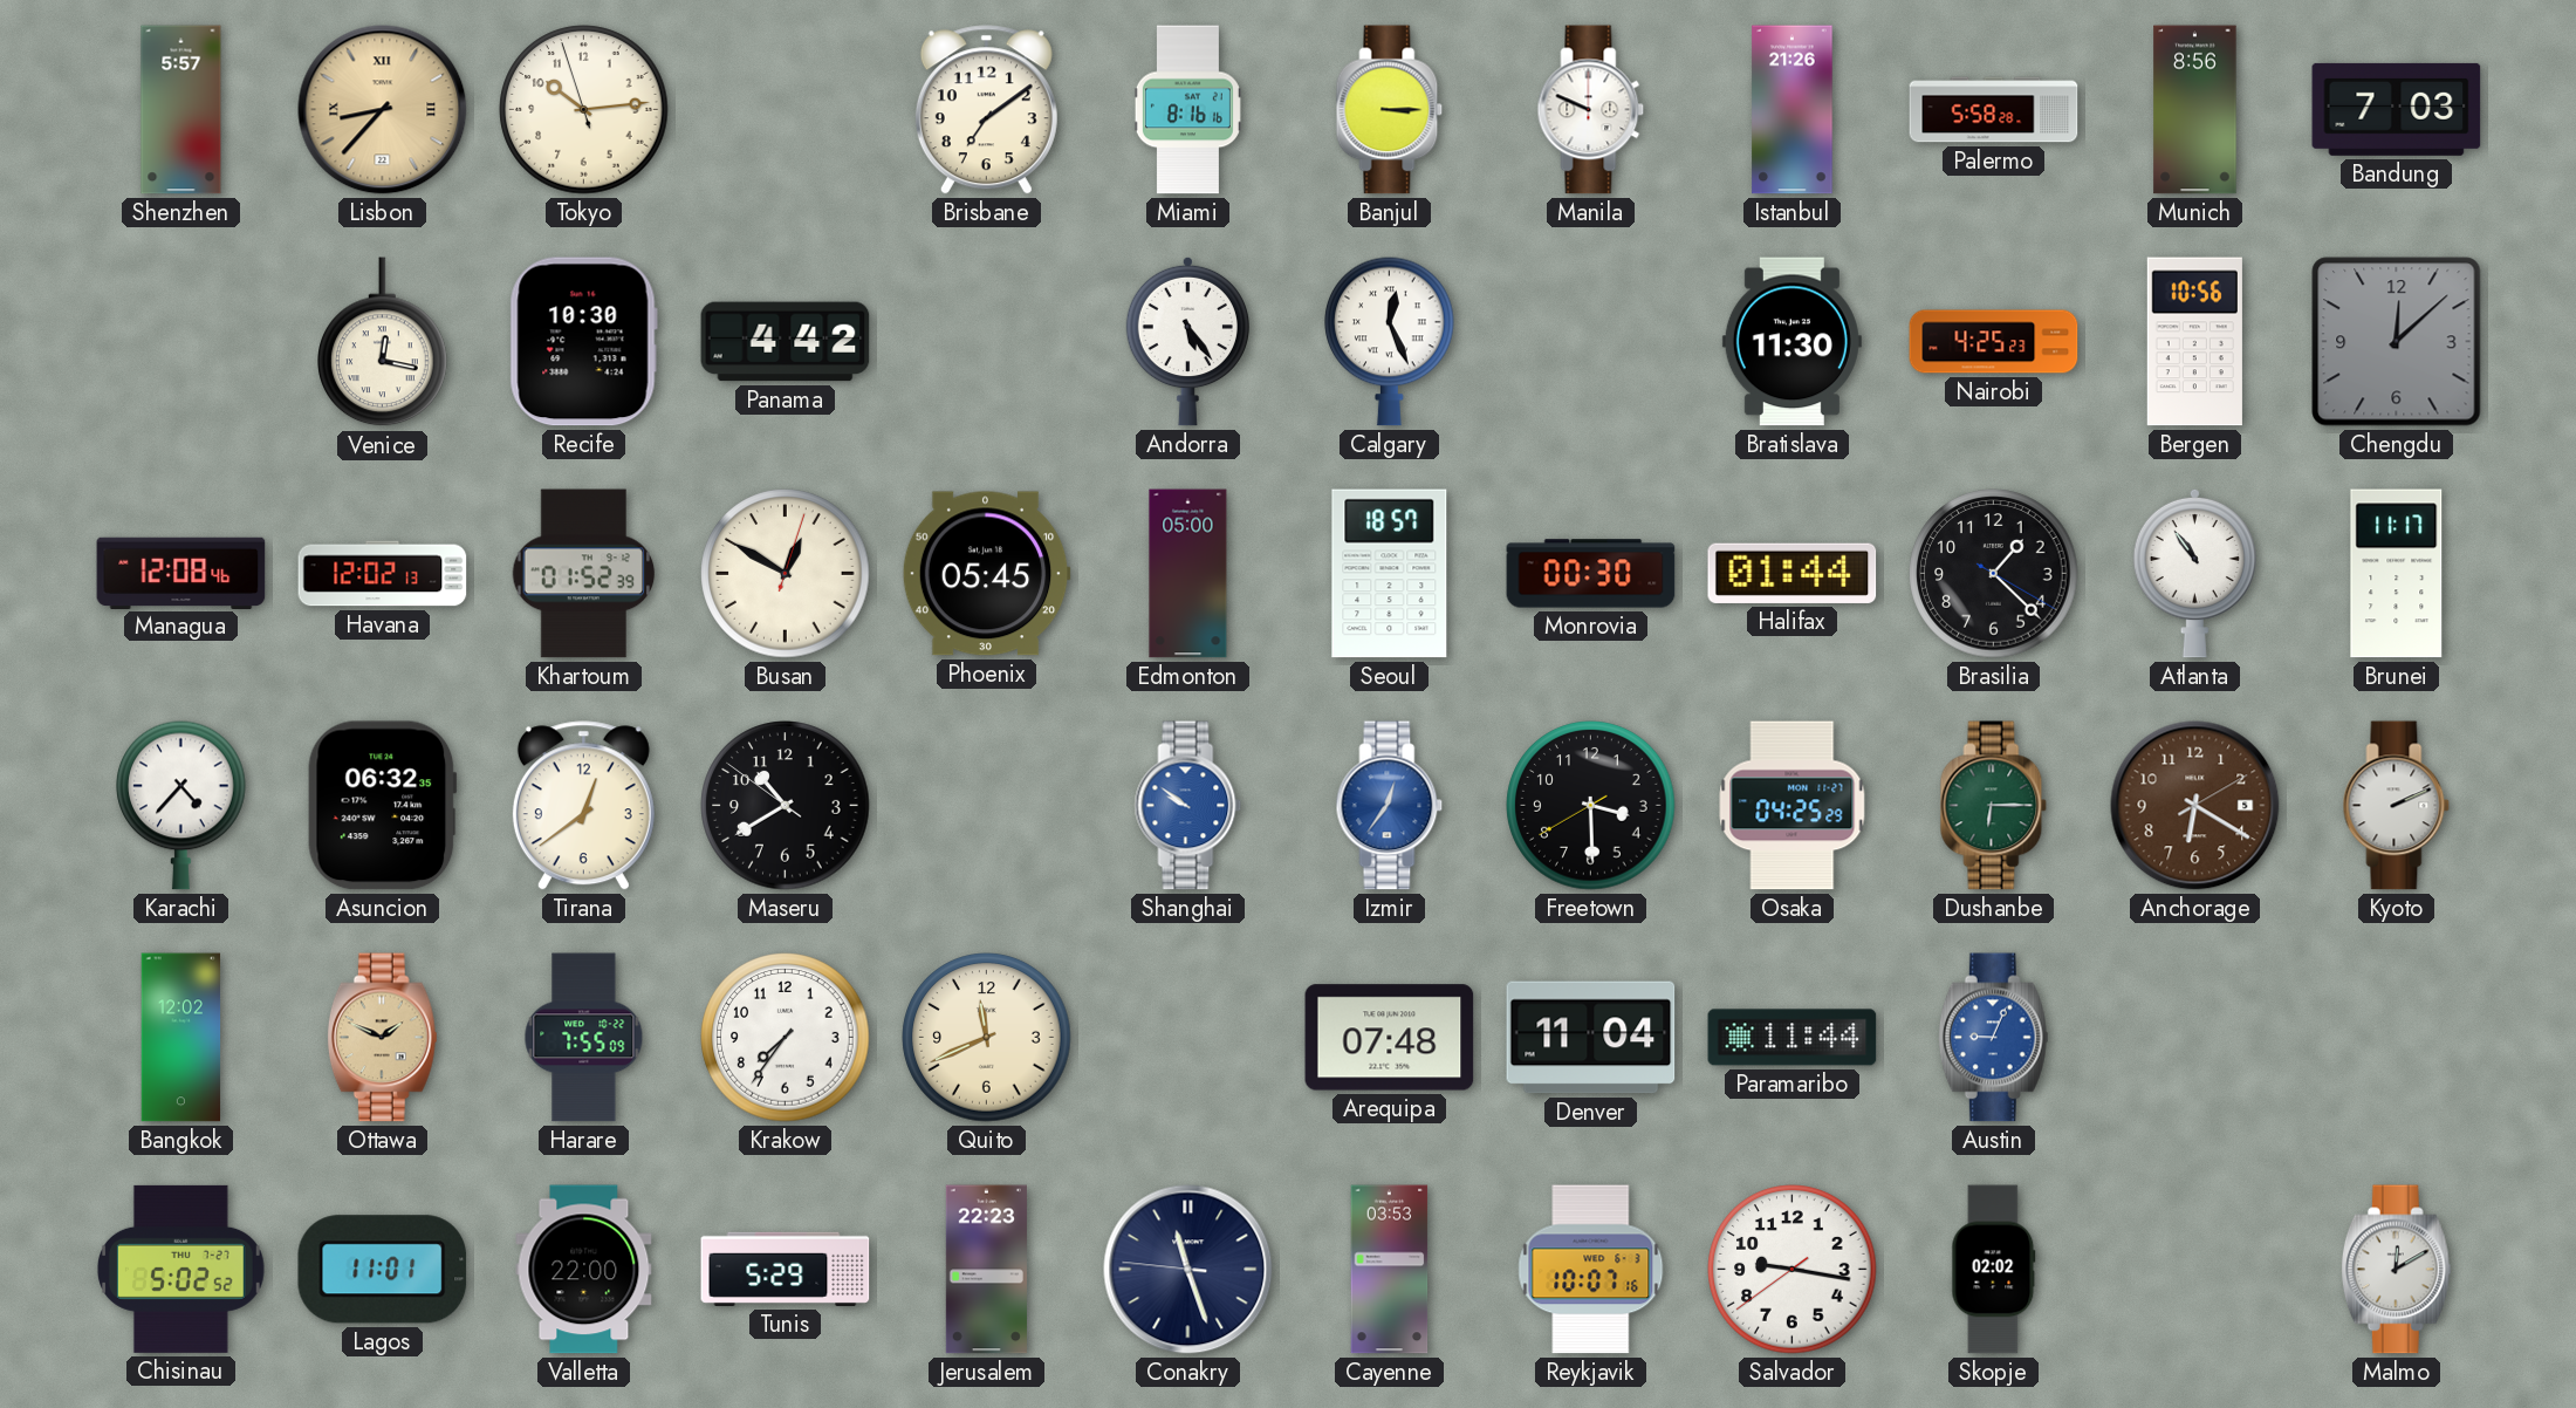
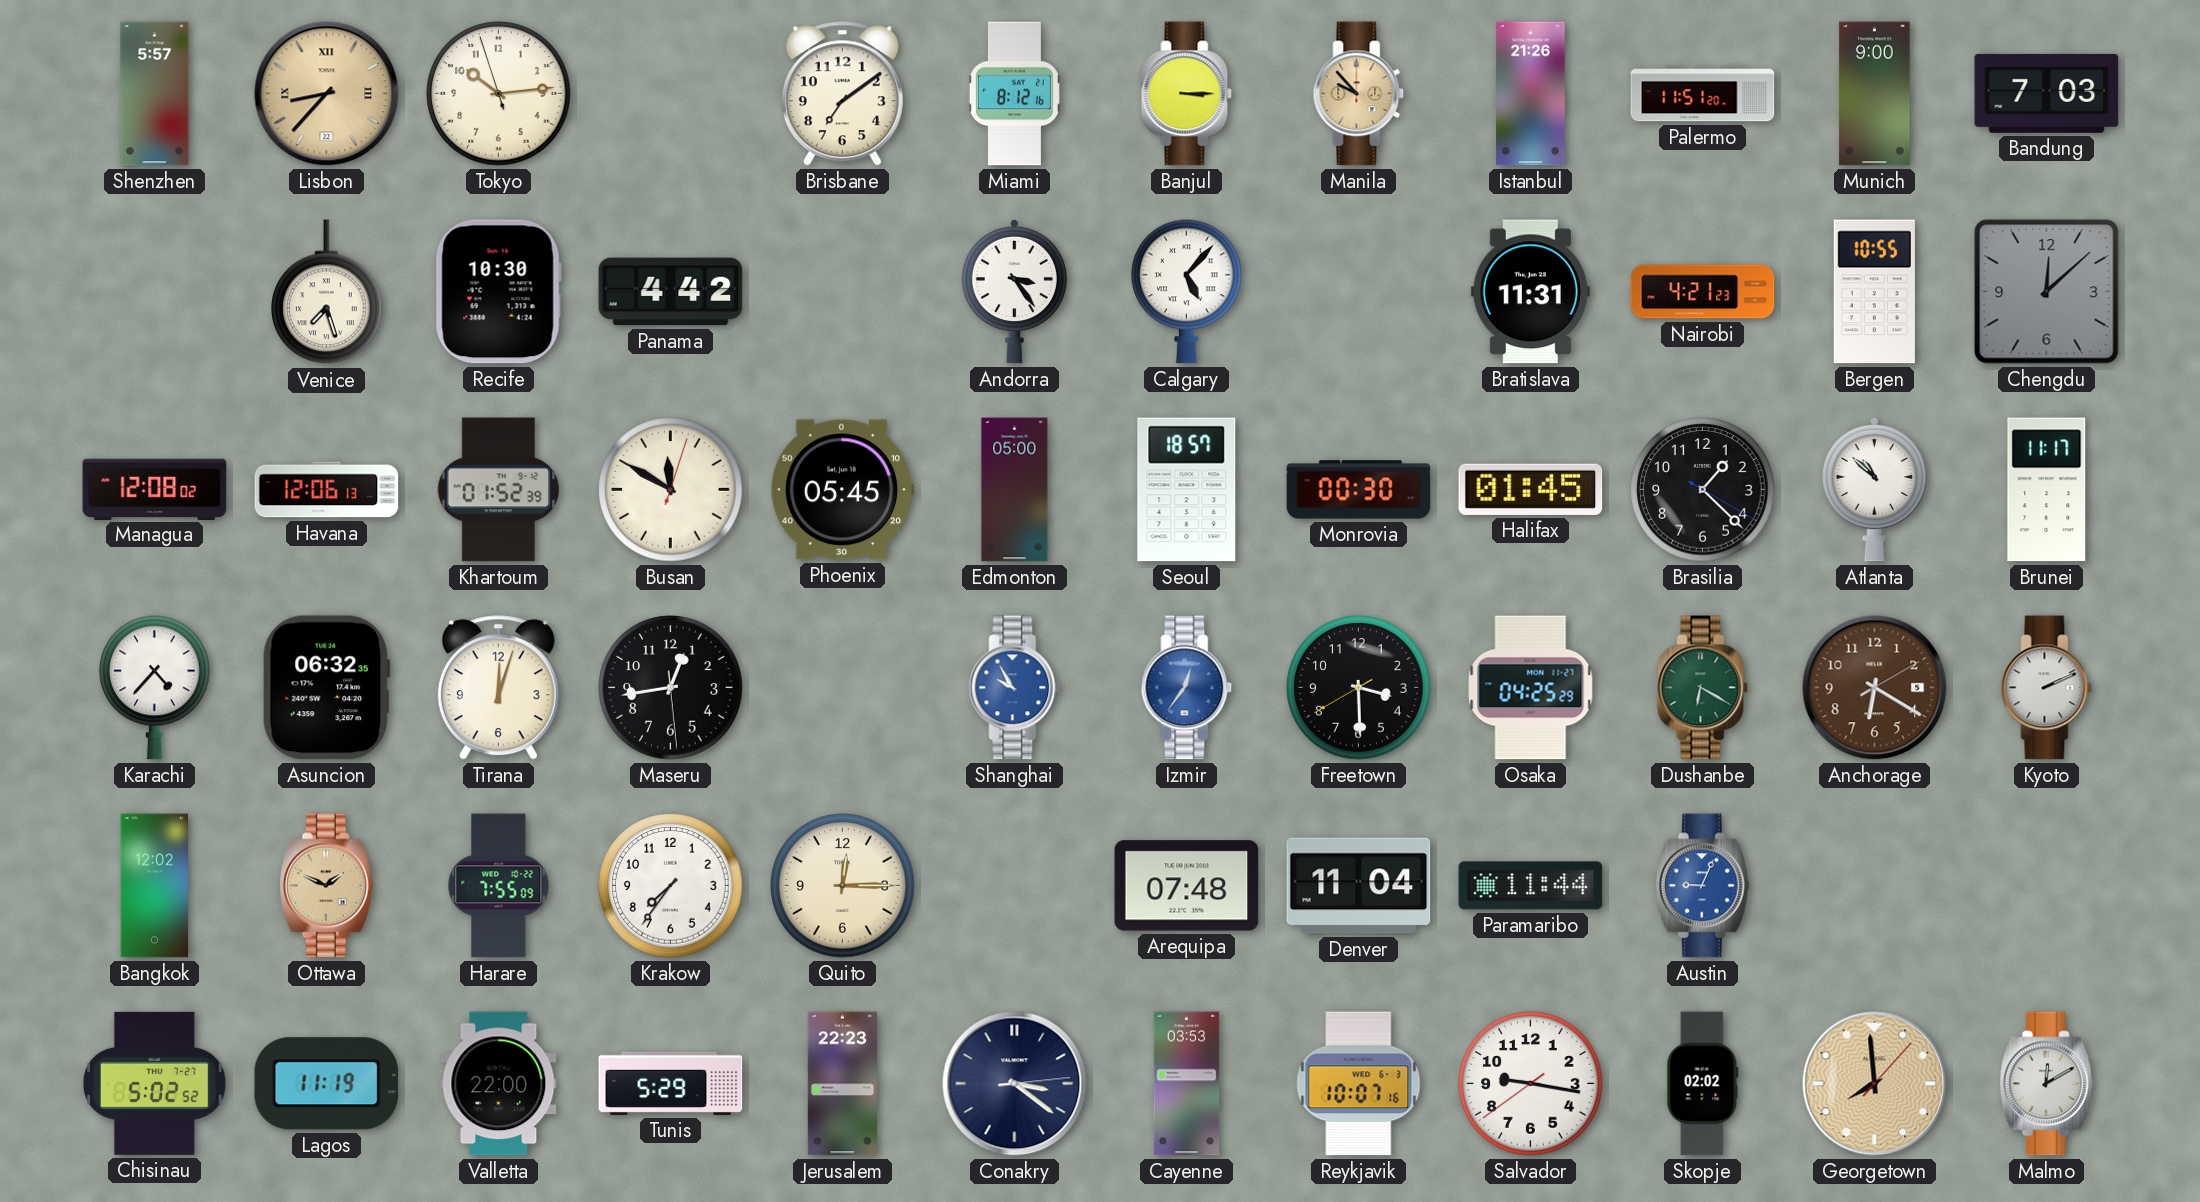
Miami: 8:16 -> 8:12 (1014, 94)
Manila: 9:49 -> 9:53 (1359, 94)
Manila dial: white -> champagne (1359, 94)
Palermo: 5:58 -> 11:51 (1703, 94)
Munich: 8:56 -> 9:00 (1875, 94)
Venice: 12:17 -> 7:27 (327, 292)
Andorra: 5:24 -> 3:24 (1014, 291)
Calgary: 12:26 -> 5:07 (1187, 291)
Bratislava: 11:30 -> 11:31 (1530, 292)
Nairobi: 4:25 -> 4:21 (1703, 292)
Bergen: 10:56 -> 10:55 (1874, 292)
Managua: 12:08:46 -> 12:08:02 (155, 489)
Havana: 12:02 -> 12:06 (327, 490)
Busan: 12:50 -> 11:50 (671, 490)
Halifax: 01:44 -> 01:45 (1531, 489)
Atlanta: 10:54 -> 10:52 (1874, 489)
Tirana: 12:39 -> 12:03 (498, 688)
Maseru: 10:39 -> 12:43 (671, 688)
Shanghai: 9:51 -> 9:55 (1015, 688)
Dushanbe: 6:15 -> 6:20 (1703, 688)
Quito: 11:41 -> 12:15 (843, 886)
Lagos: 11:01 -> 11:19 (327, 1084)
Conakry: 11:26 -> 3:21 (1015, 1084)
Georgetown: none -> 7:59 (1875, 1084)
